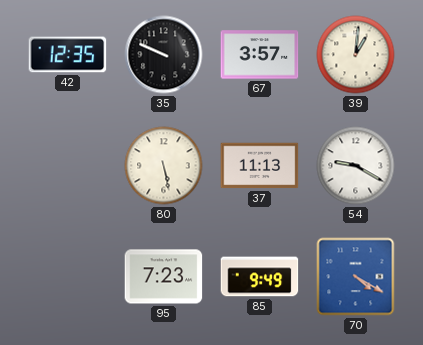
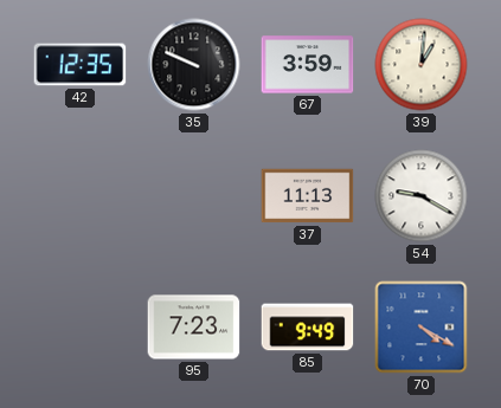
67: 3:57 -> 3:59 (308, 65)
80: 5:28 -> none (164, 166)
